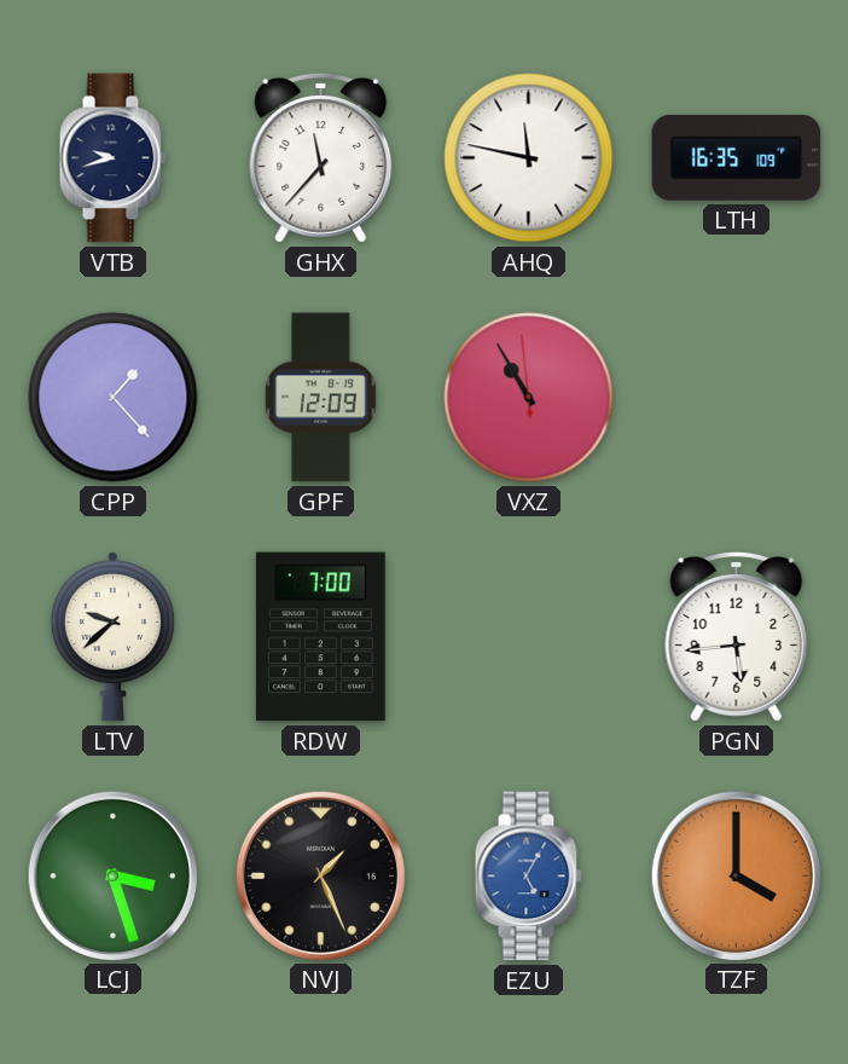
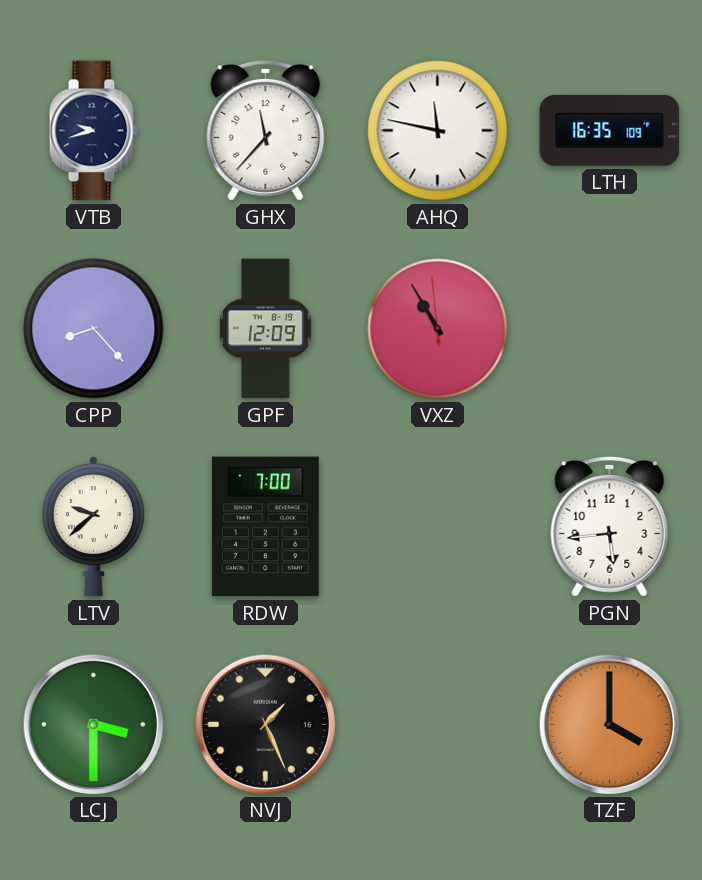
CPP: 1:23 -> 8:23 (94, 329)
LCJ: 3:27 -> 3:30 (93, 724)
EZU: 5:05 -> none (528, 877)
